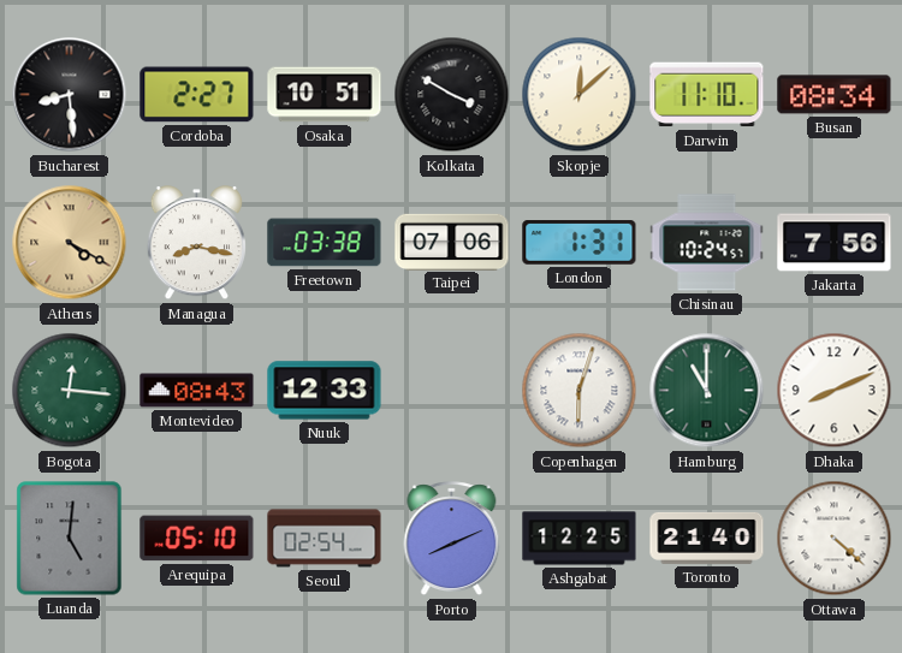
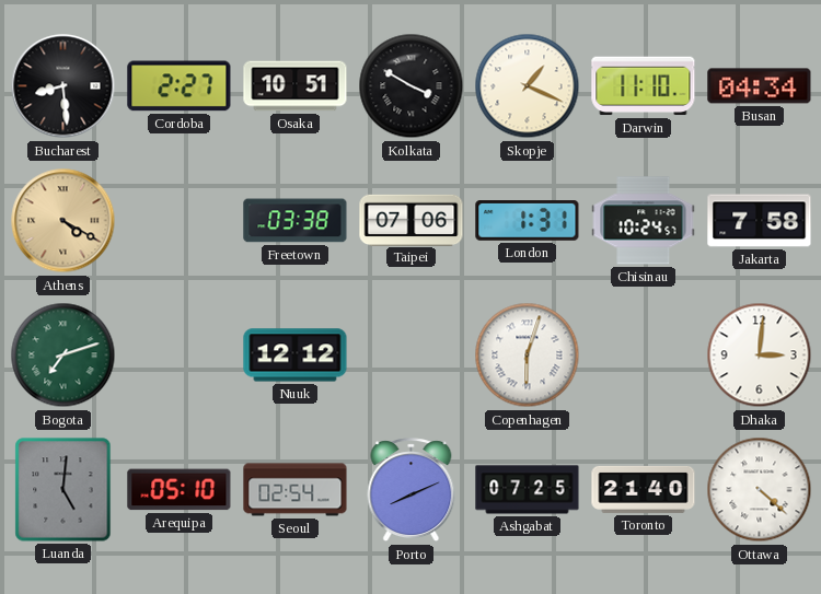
Skopje: 12:08 -> 1:19 (528, 86)
Busan: 08:34 -> 04:34 (760, 86)
Managua: 8:17 -> none (196, 243)
Jakarta: 7:56 -> 7:58 (760, 221)
Bogota: 12:16 -> 7:12 (63, 356)
Montevideo: 08:43 -> none (197, 391)
Nuuk: 12:33 -> 12:12 (296, 356)
Hamburg: 11:00 -> none (707, 391)
Dhaka: 8:11 -> 3:01 (760, 356)
Ashgabat: 12:25 -> 07:25 (528, 490)
